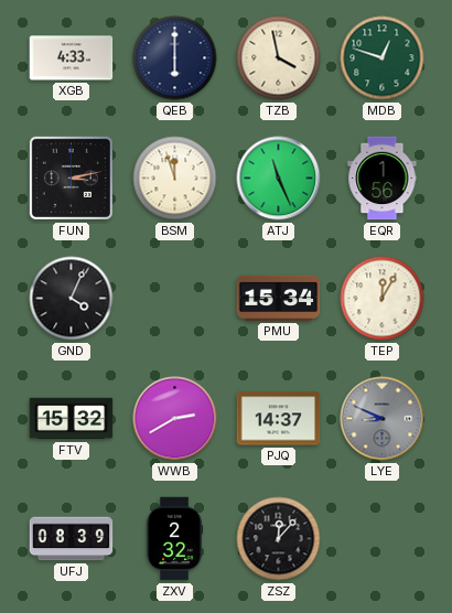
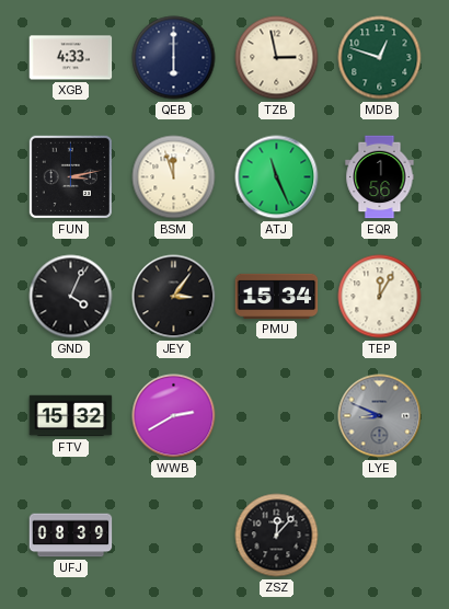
TZB: 3:58 -> 2:58 (277, 58)
JEY: none -> 3:06 (174, 297)
PJQ: 14:37 -> none (279, 419)
ZXV: 2:32 -> none (175, 539)
